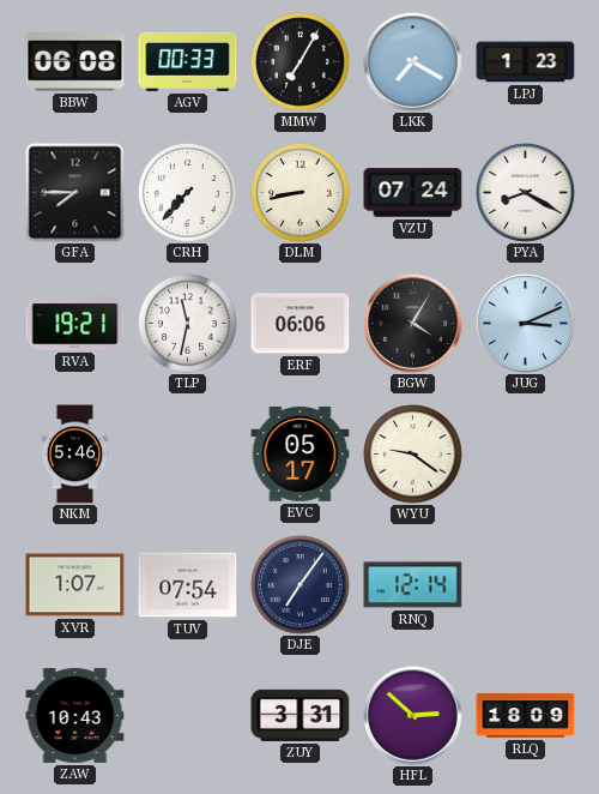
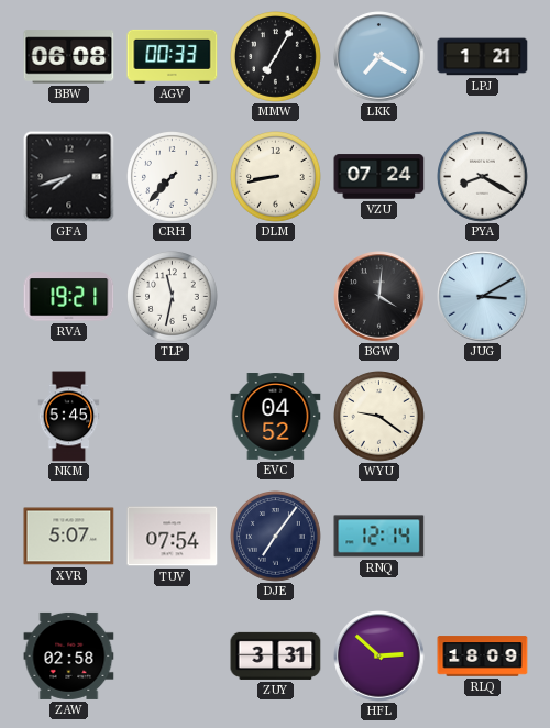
LPJ: 1:23 -> 1:21 (483, 57)
GFA: 7:45 -> 7:42 (69, 177)
ERF: 06:06 -> none (301, 324)
BGW: 4:05 -> 4:01 (380, 297)
JUG: 3:11 -> 3:10 (483, 297)
NKM: 5:46 -> 5:45 (69, 417)
EVC: 05:17 -> 04:52 (276, 417)
XVR: 1:07 -> 5:07 (69, 537)
ZAW: 10:43 -> 02:58 (69, 655)
